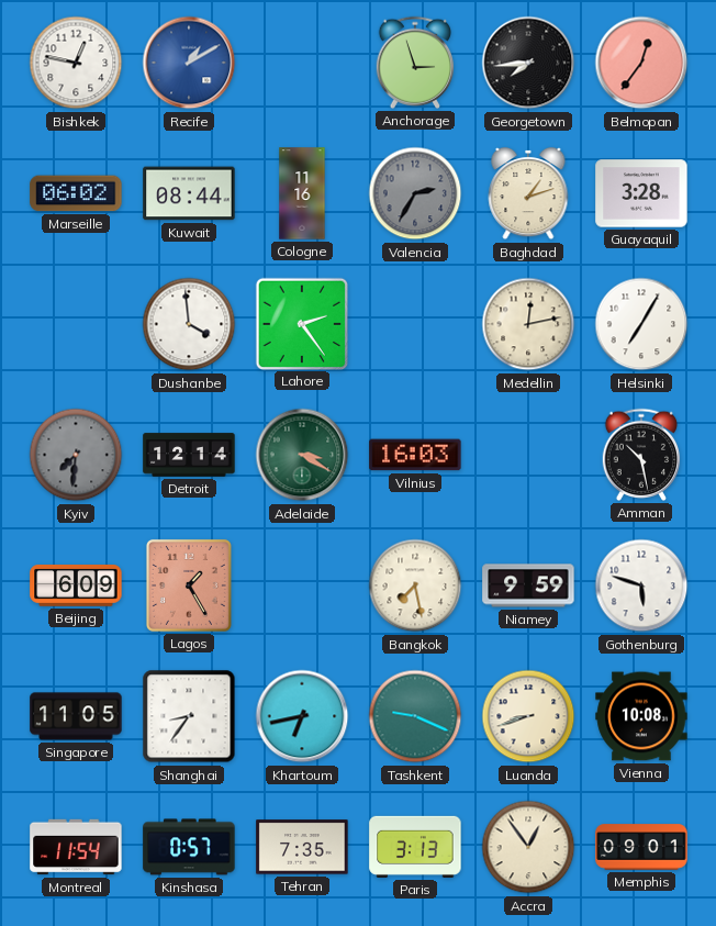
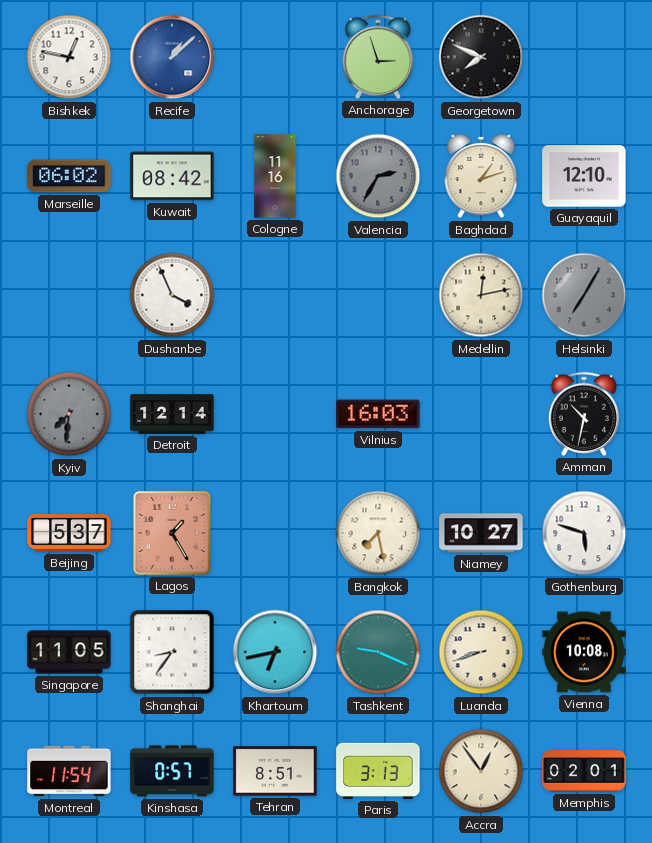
Recife: 1:10 -> 1:08 (172, 57)
Georgetown: 7:44 -> 7:49 (481, 57)
Belmopan: 12:36 -> none (641, 63)
Kuwait: 08:44 -> 08:42 (172, 176)
Guayaquil: 3:28 -> 12:10 (584, 176)
Dushanbe: 3:59 -> 3:56 (172, 295)
Lahore: 2:24 -> none (301, 323)
Helsinki dial: white -> grey (584, 295)
Adelaide: 3:20 -> none (302, 455)
Amman: 10:28 -> 10:32 (584, 414)
Beijing: 6:09 -> 5:37 (69, 534)
Niamey: 9:59 -> 10:27 (481, 533)
Tehran: 7:35 -> 8:51 (275, 771)
Memphis: 09:01 -> 02:01 (584, 771)
